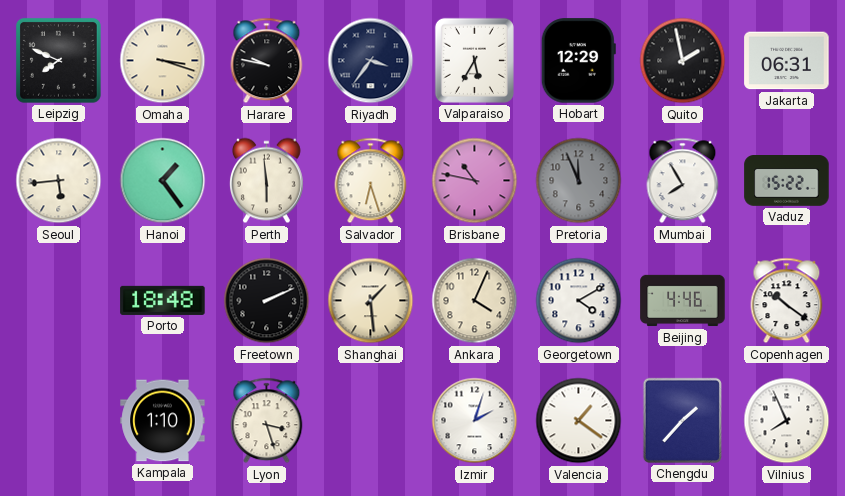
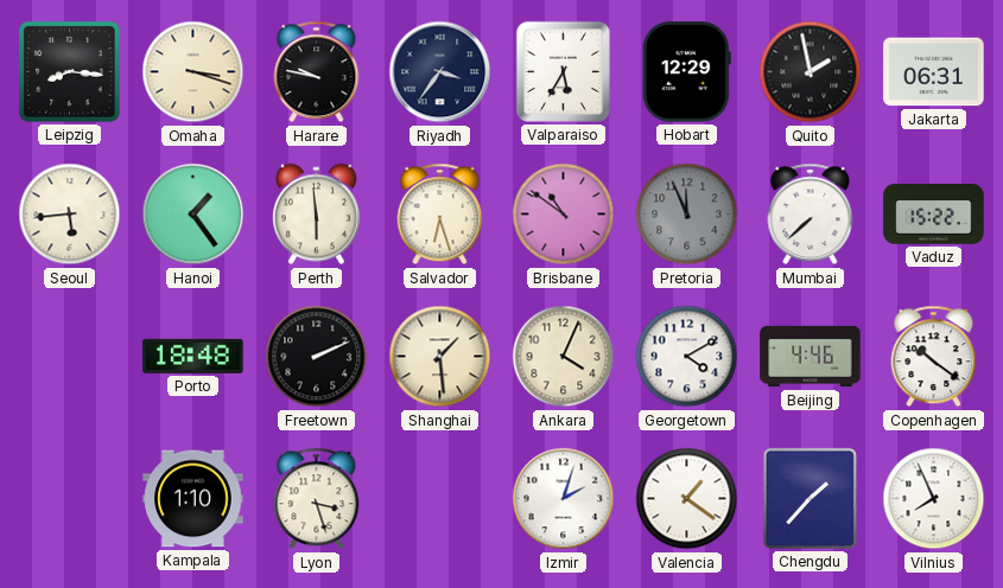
Leipzig: 7:49 -> 8:16 (69, 71)
Brisbane: 10:47 -> 10:51 (564, 215)
Mumbai: 7:55 -> 7:38 (811, 215)
